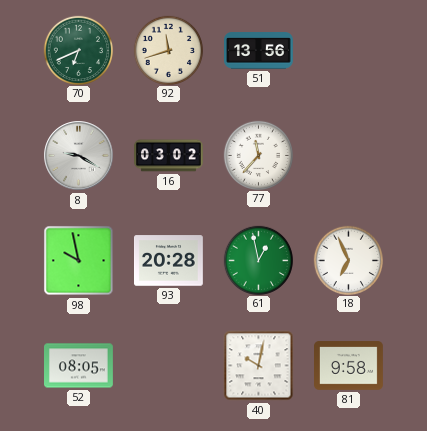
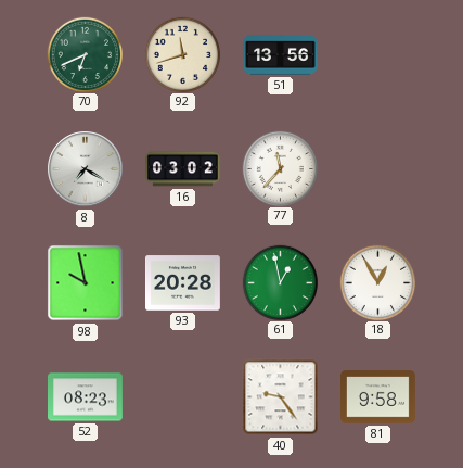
8: 9:20 -> 7:20 (86, 169)
18: 6:56 -> 12:55 (377, 282)
52: 08:05 -> 08:23 (86, 397)
40: 10:02 -> 9:24 (281, 397)
